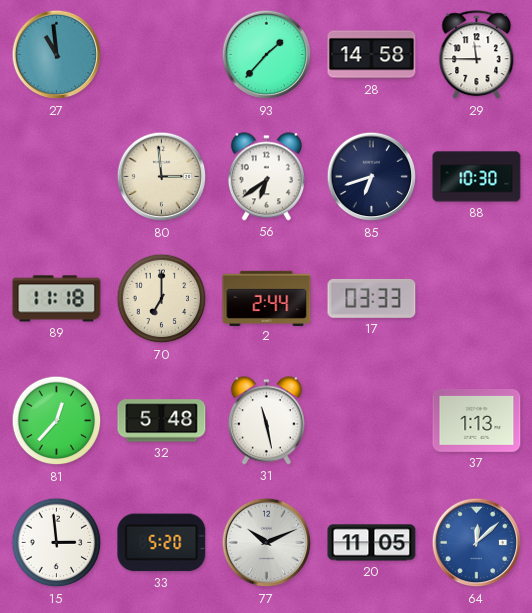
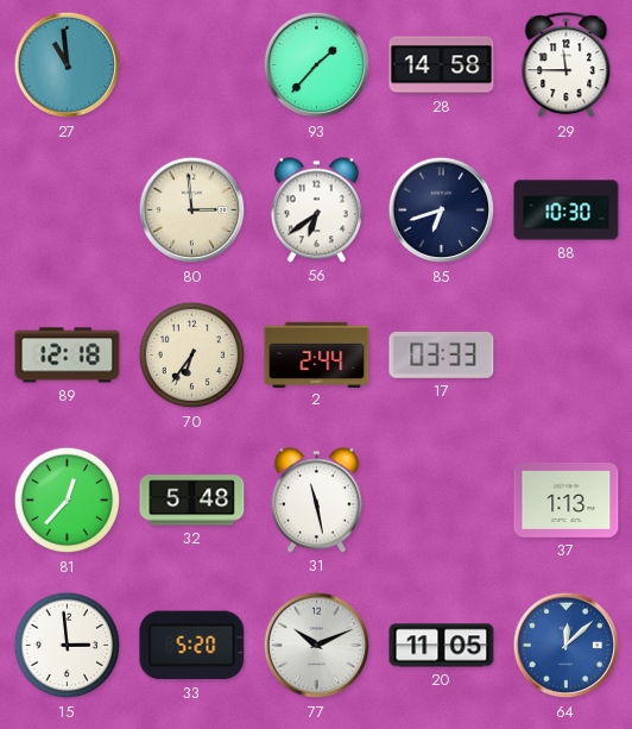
89: 11:18 -> 12:18 (68, 356)
70: 7:00 -> 6:36 (192, 356)
